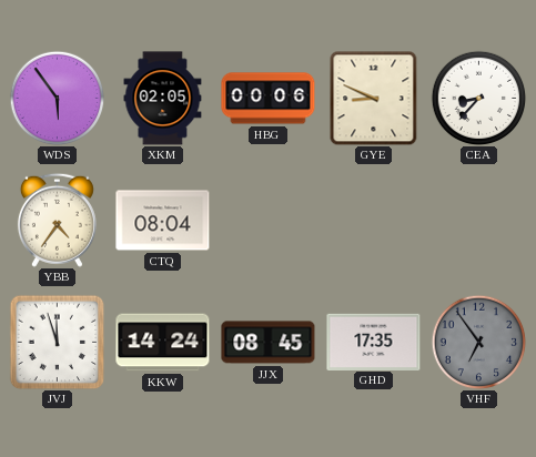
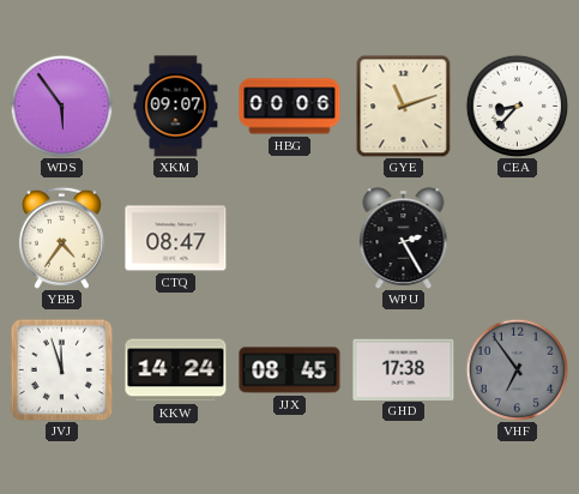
XKM: 02:05 -> 09:07 (176, 107)
GYE: 8:49 -> 11:12 (404, 106)
CTQ: 08:04 -> 08:47 (176, 239)
WPU: none -> 2:25 (404, 239)
GHD: 17:35 -> 17:38 (404, 369)
